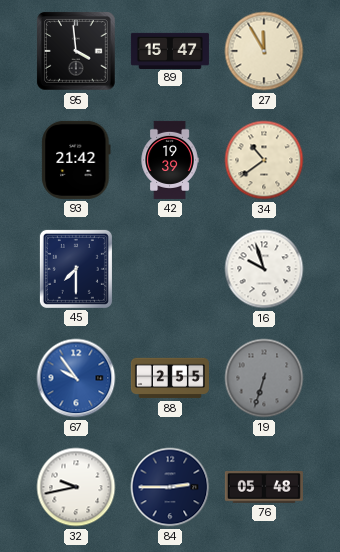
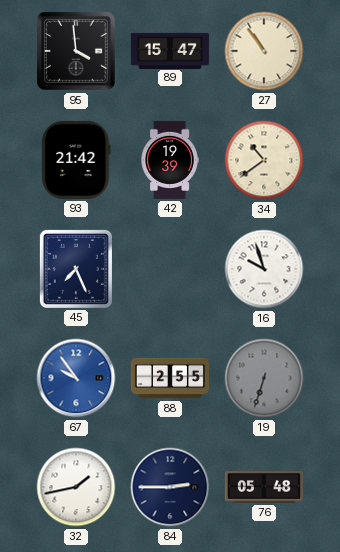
27: 11:55 -> 10:54 (264, 51)
45: 7:30 -> 7:26 (76, 269)
32: 9:43 -> 1:43 (76, 487)
